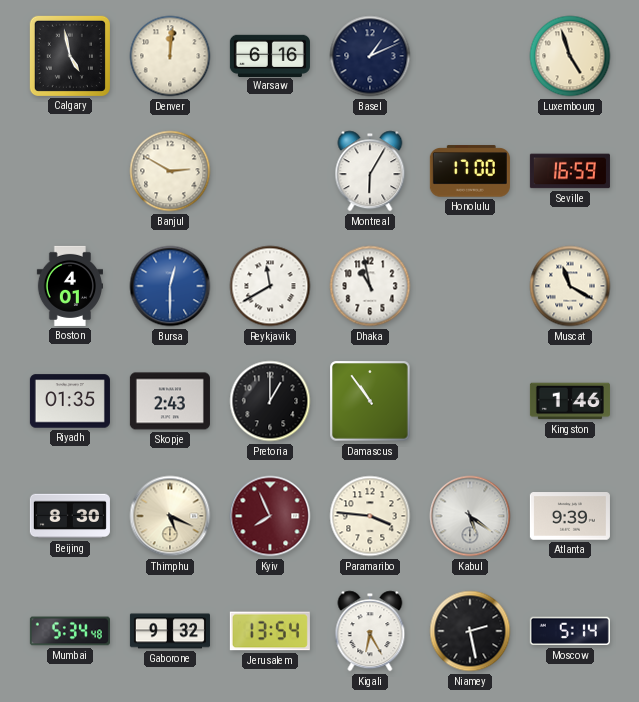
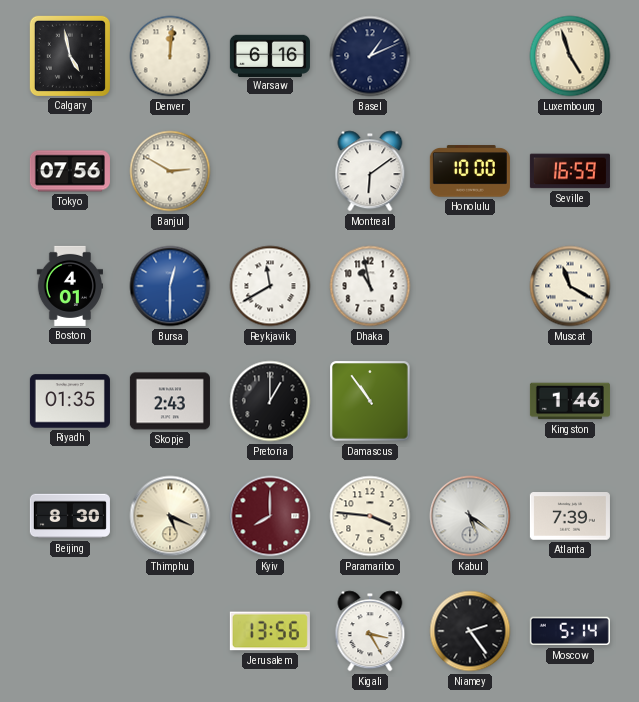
Tokyo: none -> 07:56 (70, 171)
Montreal: 6:05 -> 6:09 (370, 171)
Honolulu: 17:00 -> 10:00 (470, 171)
Kyiv: 7:56 -> 8:00 (270, 516)
Atlanta: 9:39 -> 7:39 (570, 516)
Mumbai: 5:34 -> none (70, 631)
Gaborone: 9:32 -> none (170, 631)
Jerusalem: 13:54 -> 13:56 (270, 631)
Kigali: 6:25 -> 3:25 (370, 631)
Niamey: 2:28 -> 2:24 (470, 631)
